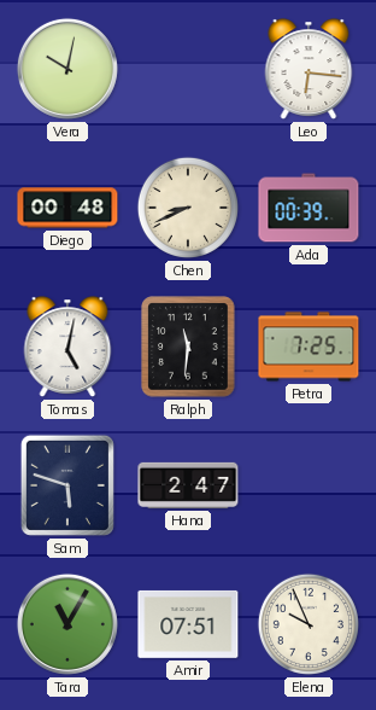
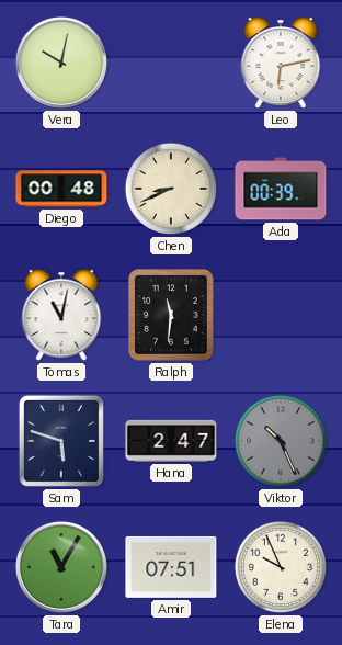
Leo: 6:16 -> 6:13 (281, 63)
Tomas: 5:02 -> 11:02 (61, 315)
Petra: 7:25 -> none (309, 347)
Viktor: none -> 10:26 (281, 441)
